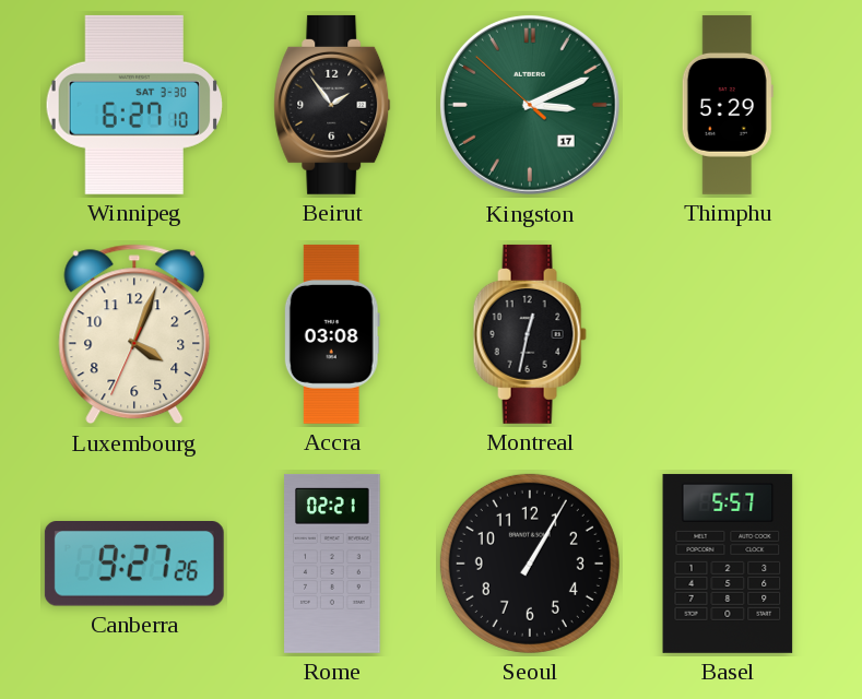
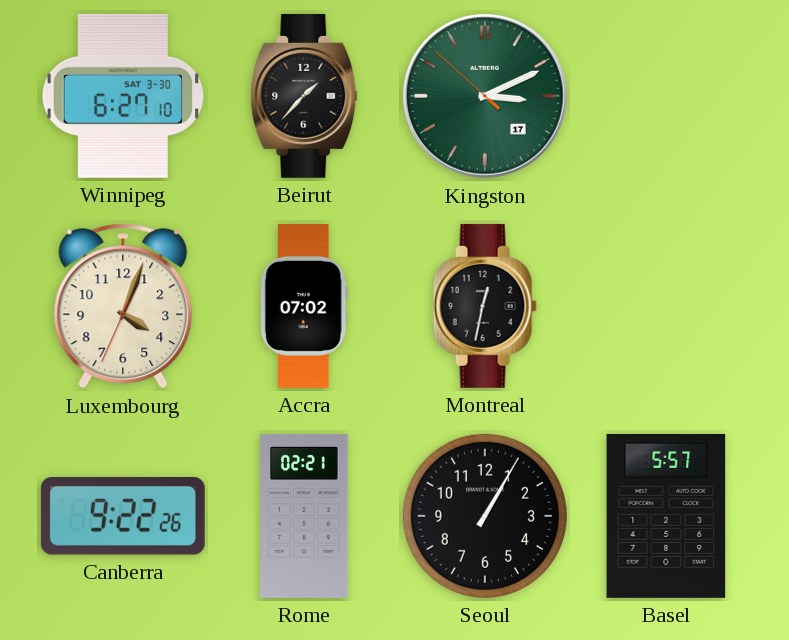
Beirut: 1:54 -> 1:37 (304, 96)
Thimphu: 5:29 -> none (728, 105)
Accra: 03:08 -> 07:02 (304, 306)
Canberra: 9:27 -> 9:22 (123, 516)
